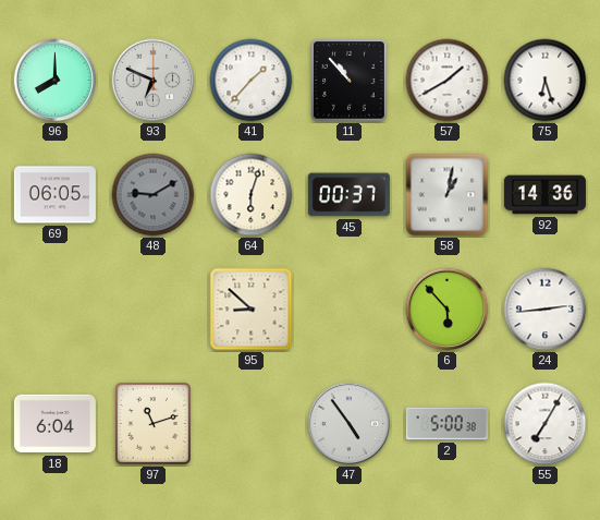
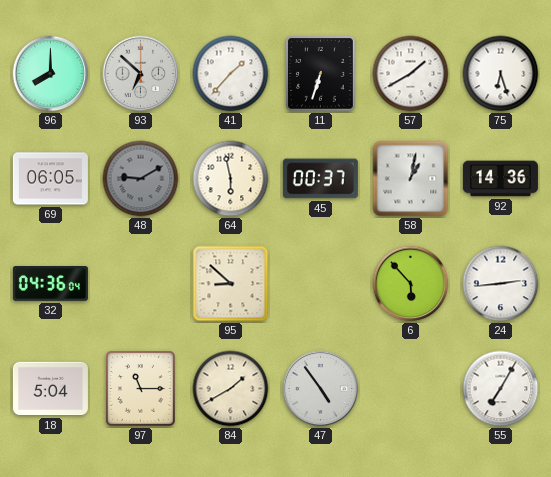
93: 6:49 -> 6:52 (141, 74)
11: 10:53 -> 6:33 (321, 74)
64: 6:03 -> 5:58 (231, 179)
32: none -> 04:36 (50, 284)
18: 6:04 -> 5:04 (50, 389)
97: 11:12 -> 11:15 (141, 389)
84: none -> 1:40 (231, 389)
2: 5:00 -> none (446, 424)
